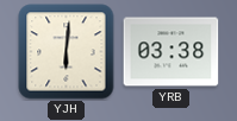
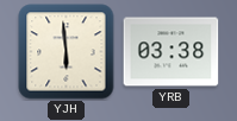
YJH: 6:01 -> 5:59 (67, 52)
